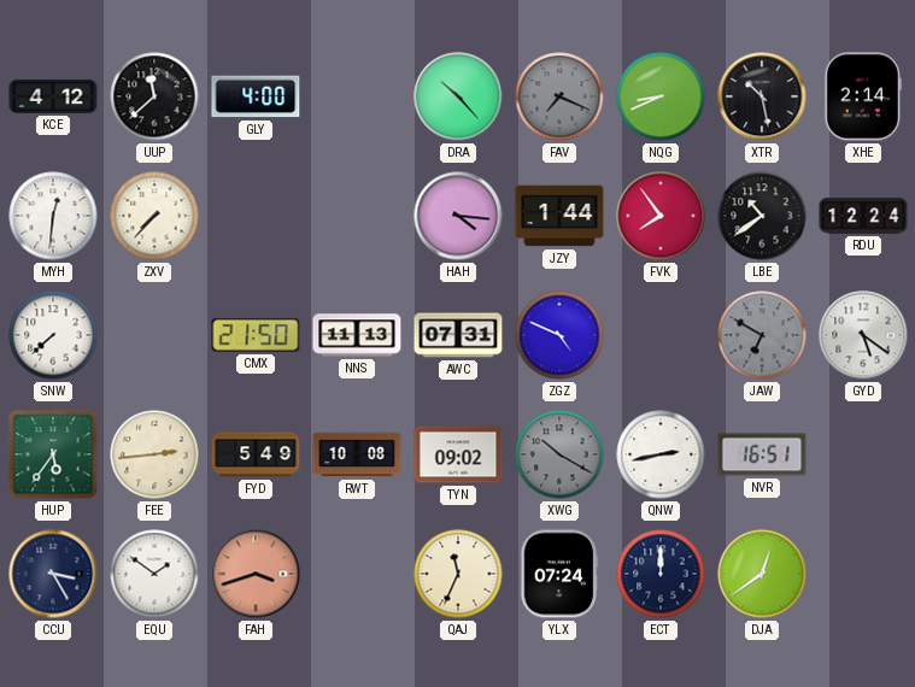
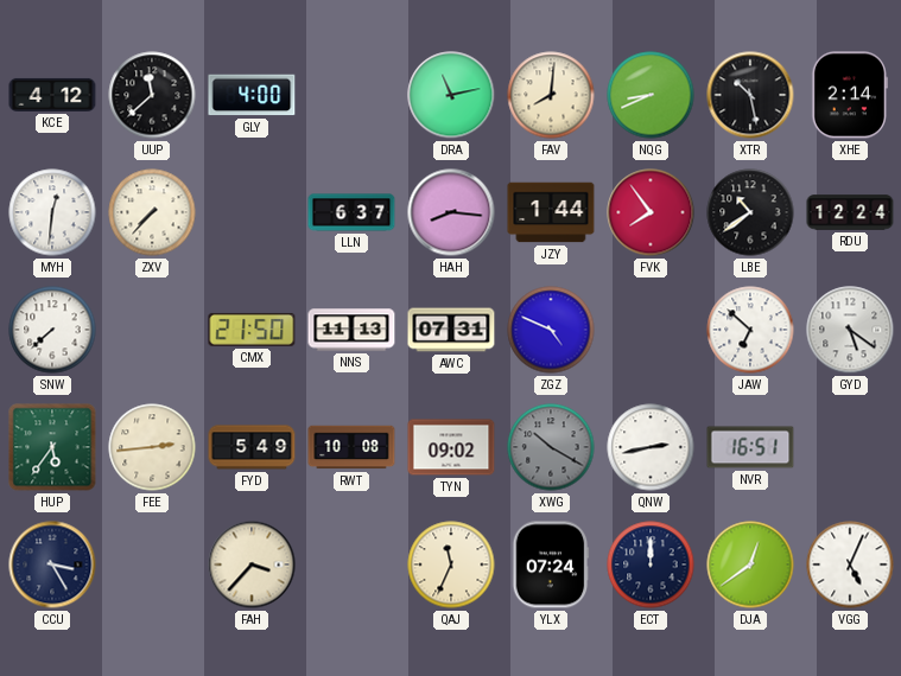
DRA: 10:23 -> 11:13 (451, 95)
FAV: 7:19 -> 8:01 (551, 95)
FAV dial: grey -> cream (551, 95)
LLN: none -> 6:37 (351, 212)
HAH: 4:16 -> 8:16 (451, 212)
JAW: 6:50 -> 6:52 (750, 330)
JAW dial: grey -> white (750, 330)
EQU: 1:51 -> none (154, 574)
FAH: 3:42 -> 3:37 (252, 565)
FAH dial: salmon -> cream (252, 565)
VGG: none -> 5:04 (850, 565)
